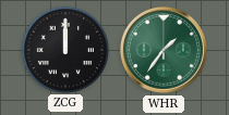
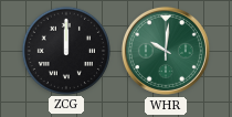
WHR: 1:36 -> 10:01 (166, 51)
